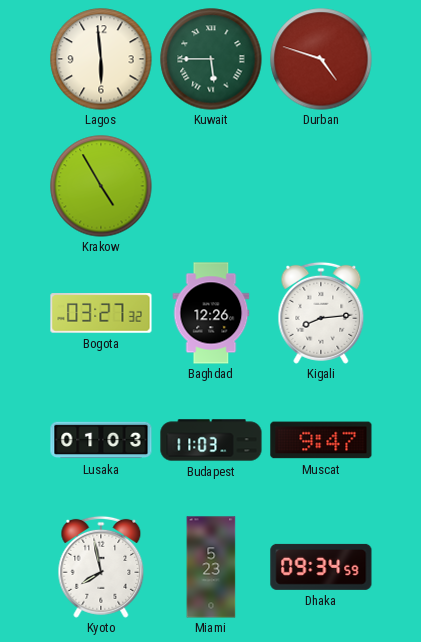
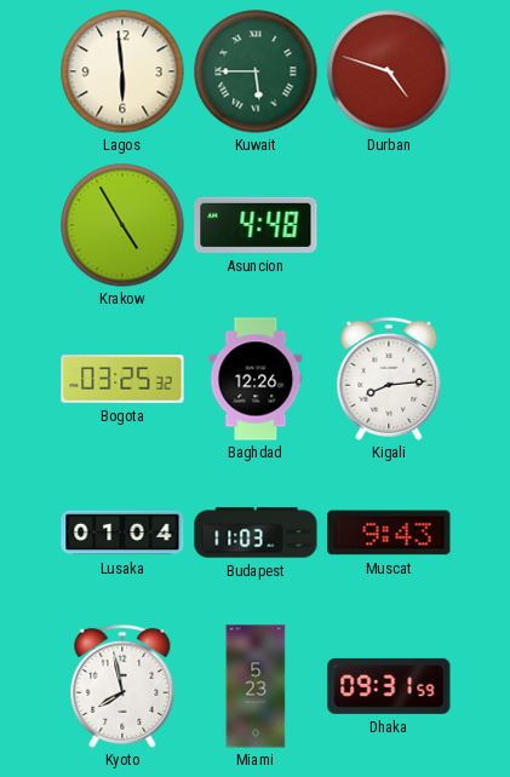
Asuncion: none -> 4:48 (256, 225)
Bogota: 03:27 -> 03:25 (122, 379)
Lusaka: 01:03 -> 01:04 (122, 533)
Muscat: 9:47 -> 9:43 (389, 533)
Dhaka: 09:34 -> 09:31 (389, 686)
